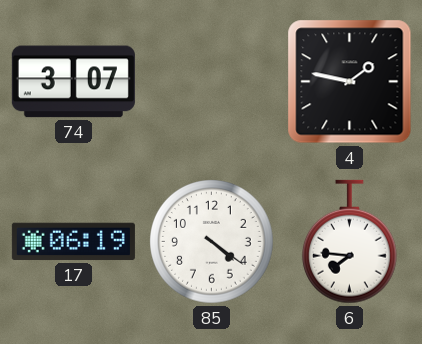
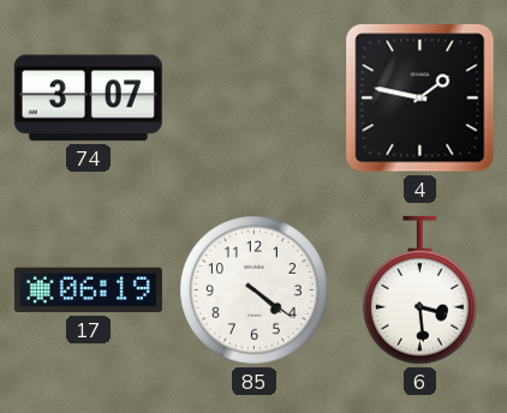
6: 7:46 -> 3:29 (419, 291)
